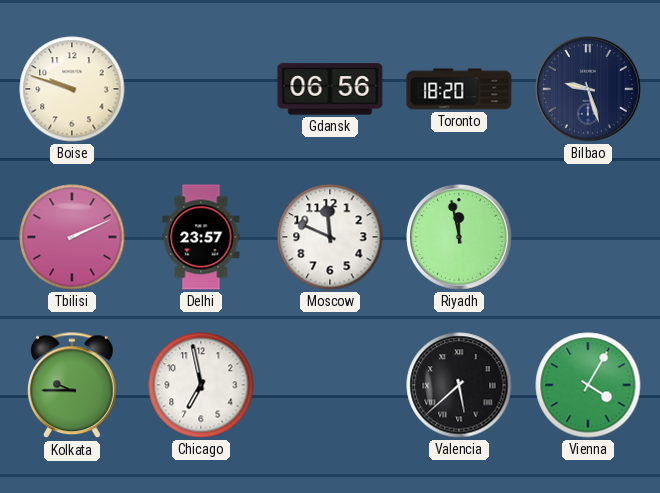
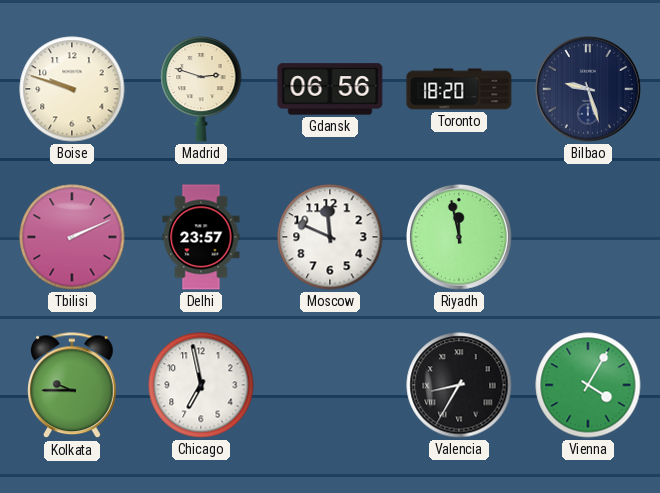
Madrid: none -> 2:48 (201, 89)
Valencia: 5:38 -> 8:35 (459, 385)
